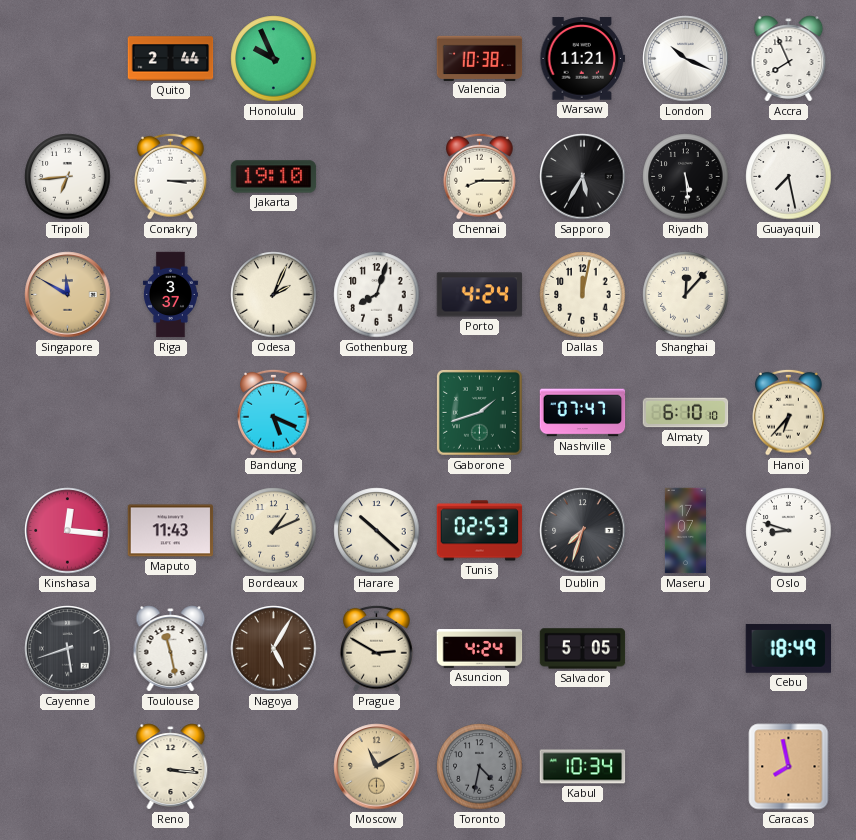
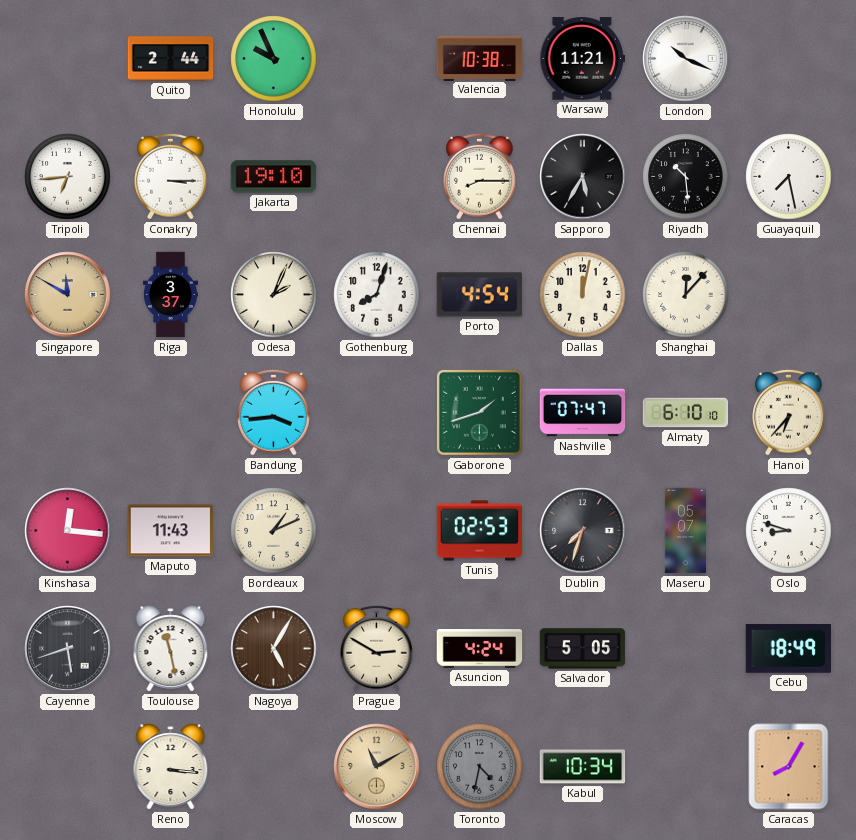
Accra: 7:56 -> none (789, 59)
Riyadh: 5:29 -> 10:29 (686, 177)
Porto: 4:24 -> 4:54 (480, 295)
Bandung: 5:19 -> 3:44 (274, 412)
Harare: 10:22 -> none (377, 531)
Maseru: 17:07 -> 05:07 (685, 531)
Caracas: 7:58 -> 8:05 (789, 767)
